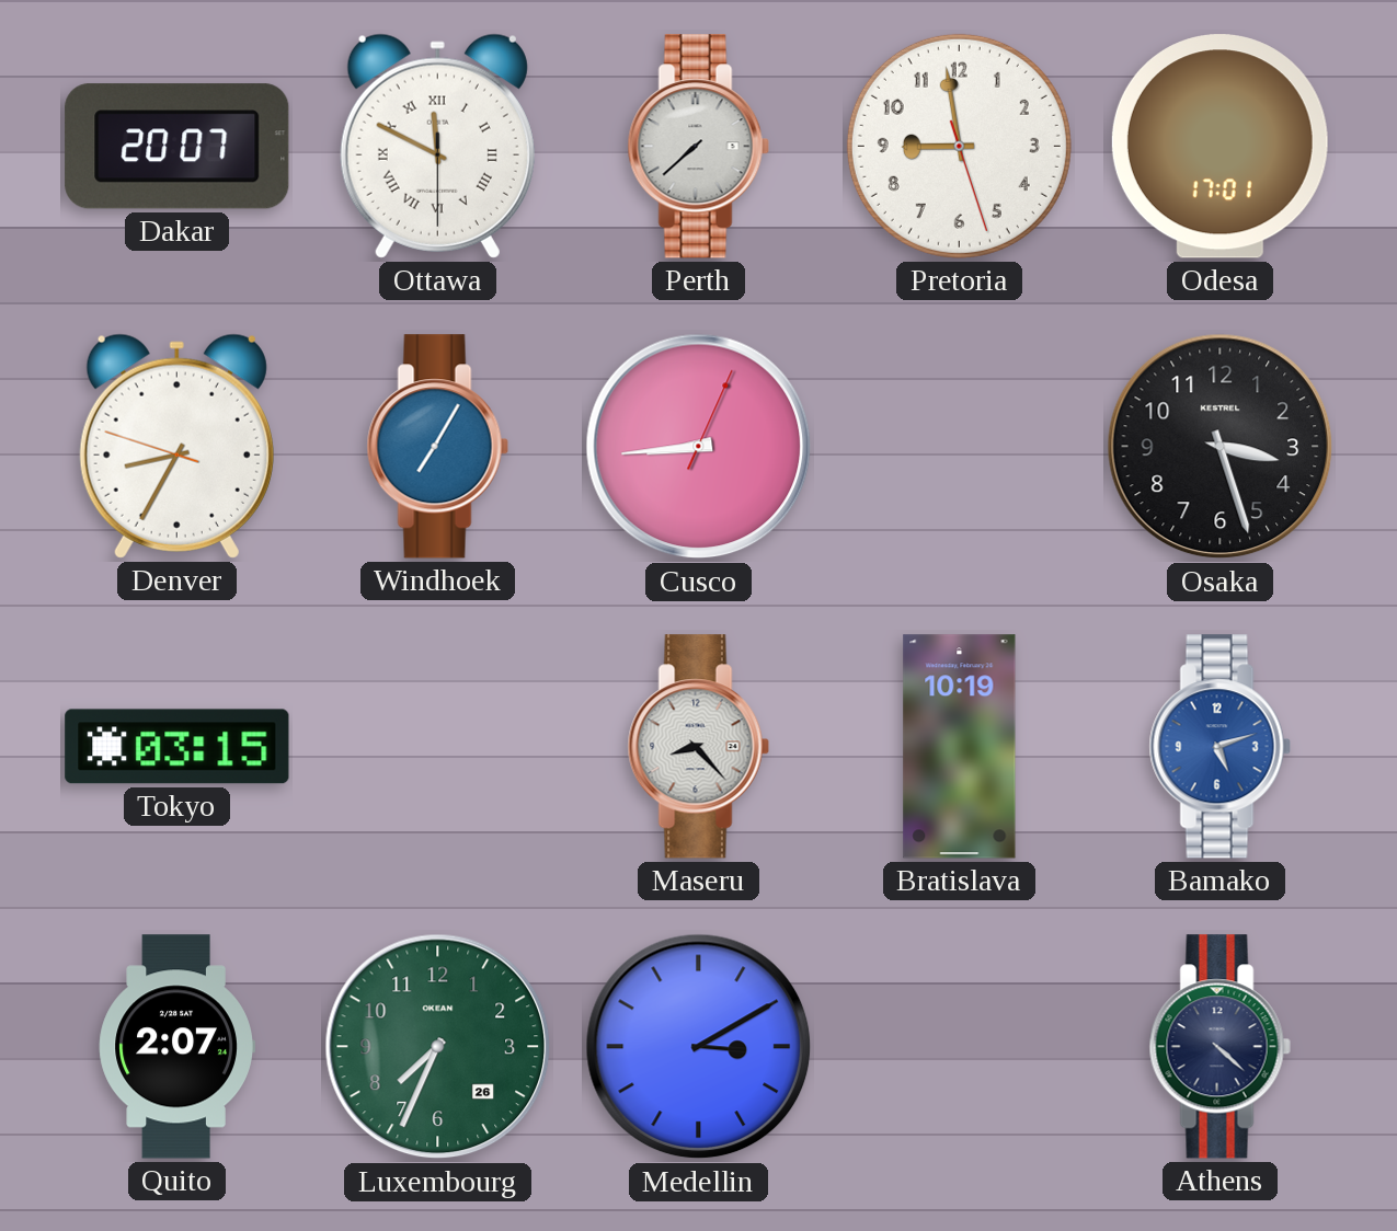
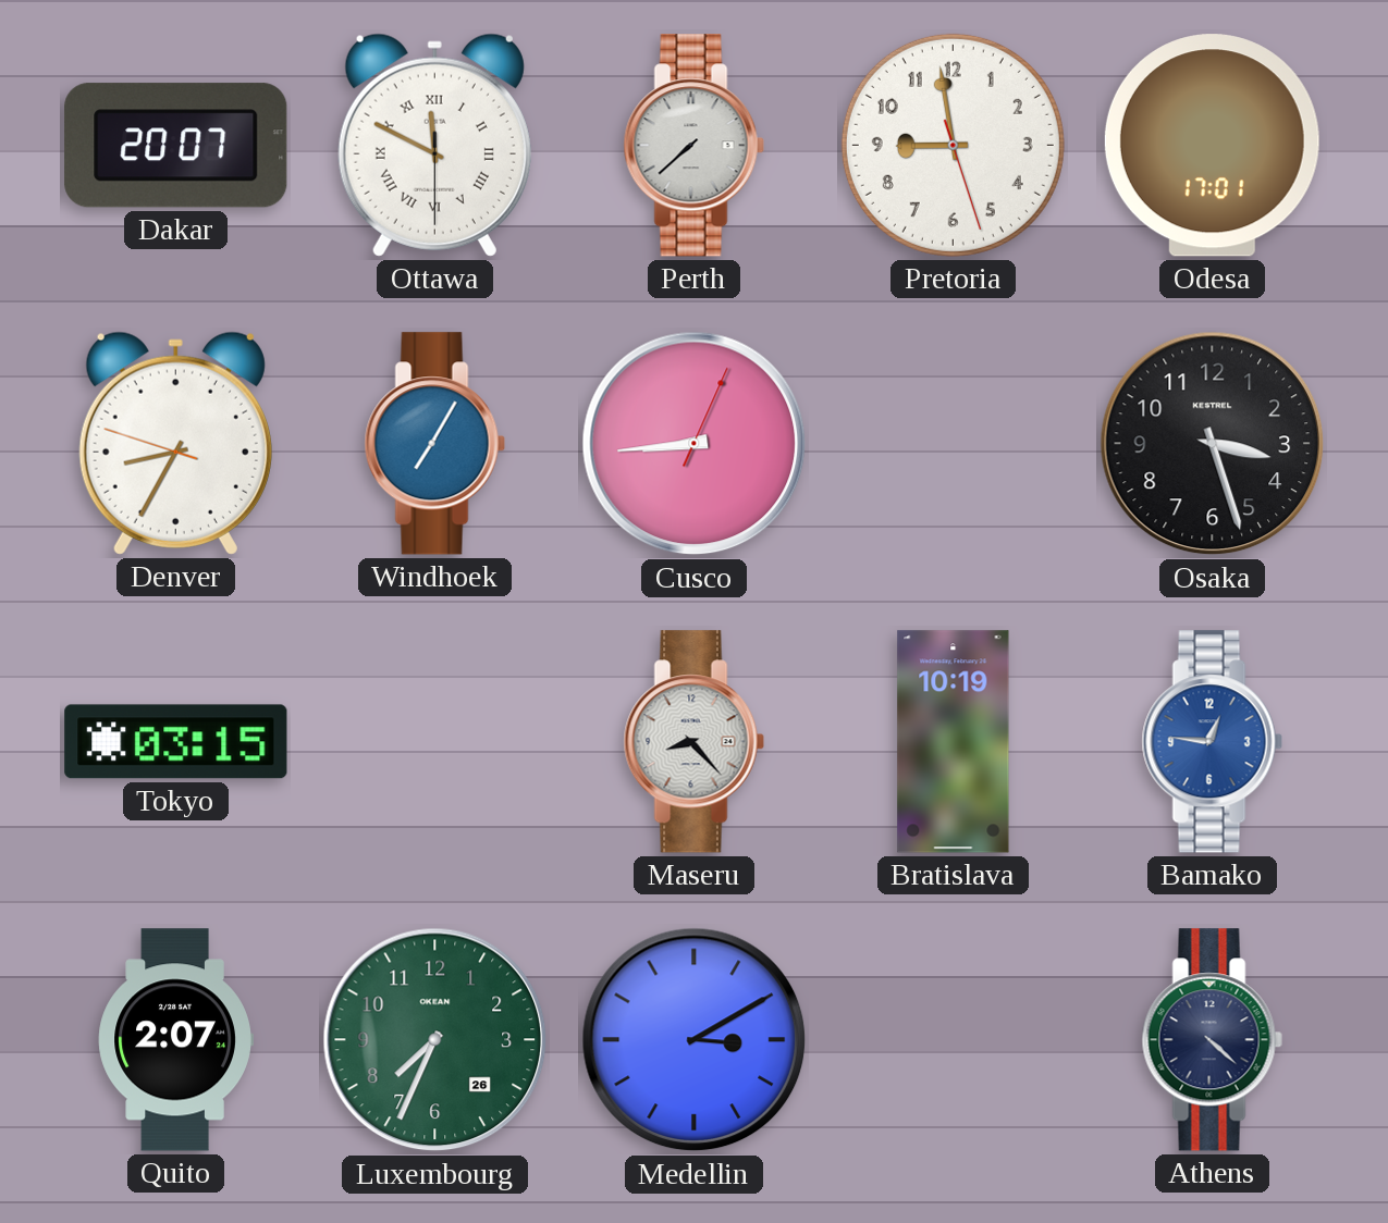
Bamako: 5:12 -> 12:46 (1212, 742)
